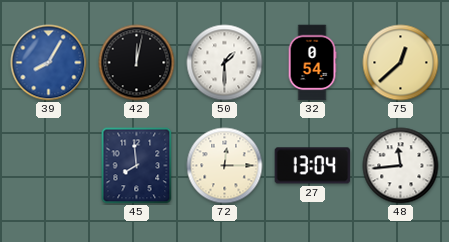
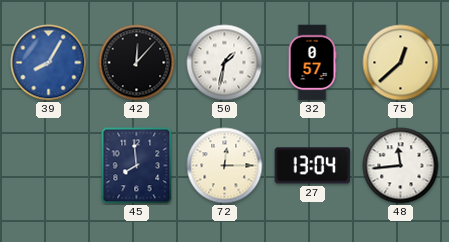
42: 12:02 -> 12:07 (137, 63)
50: 1:30 -> 1:32 (225, 63)
32: 0:54 -> 0:57 (312, 63)
